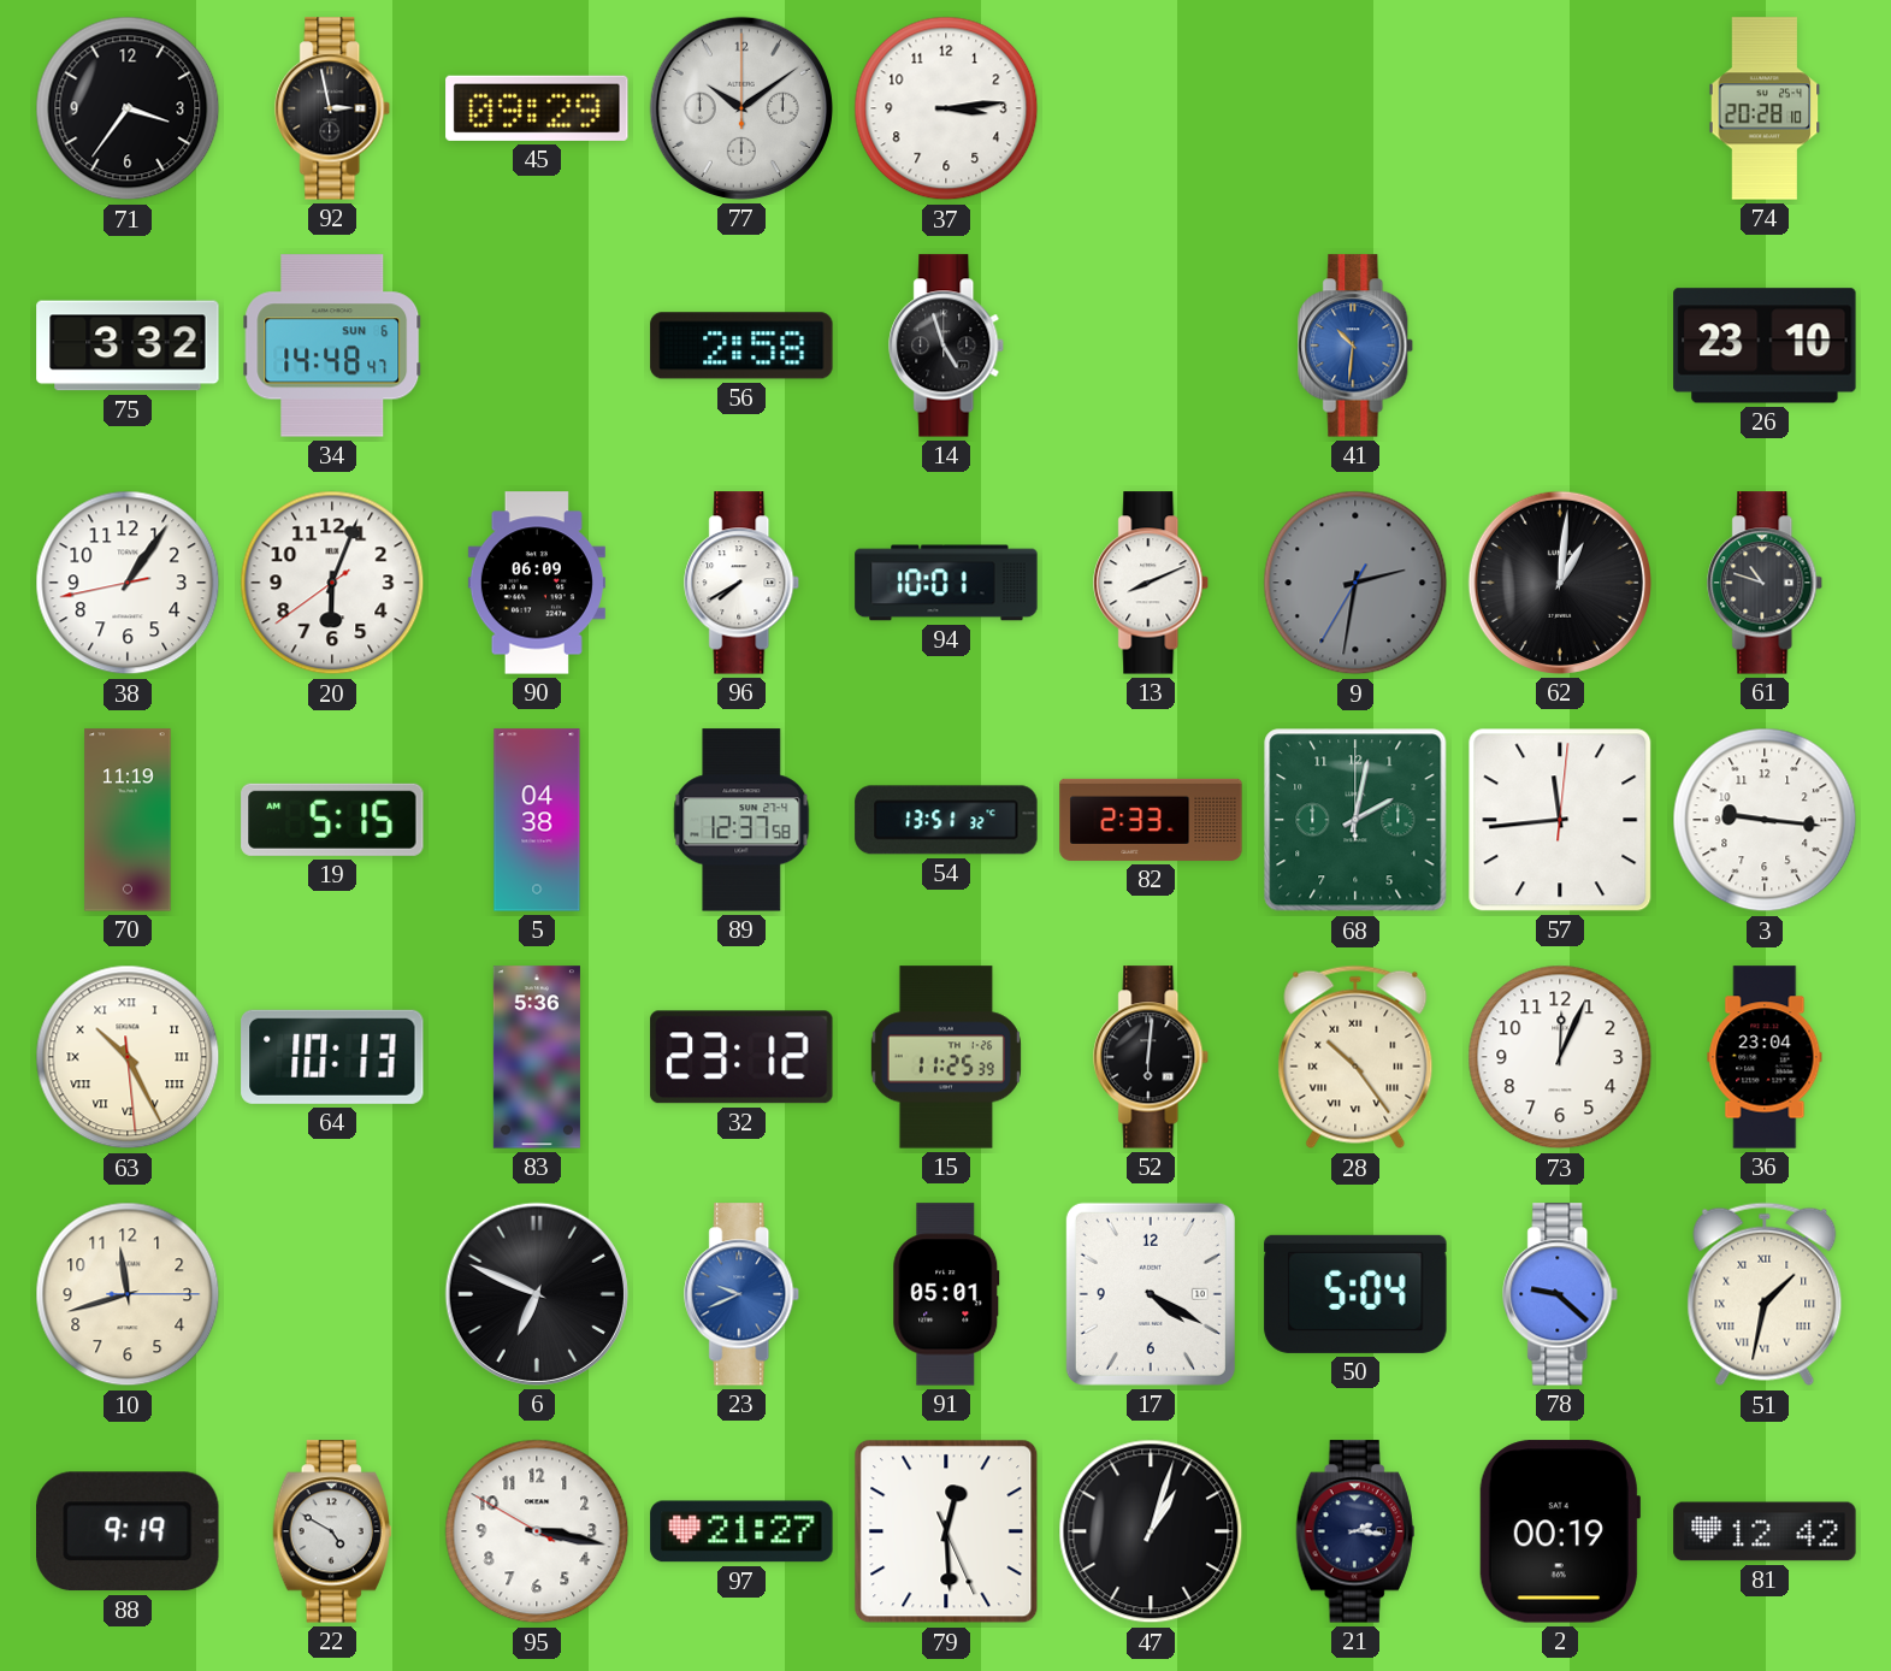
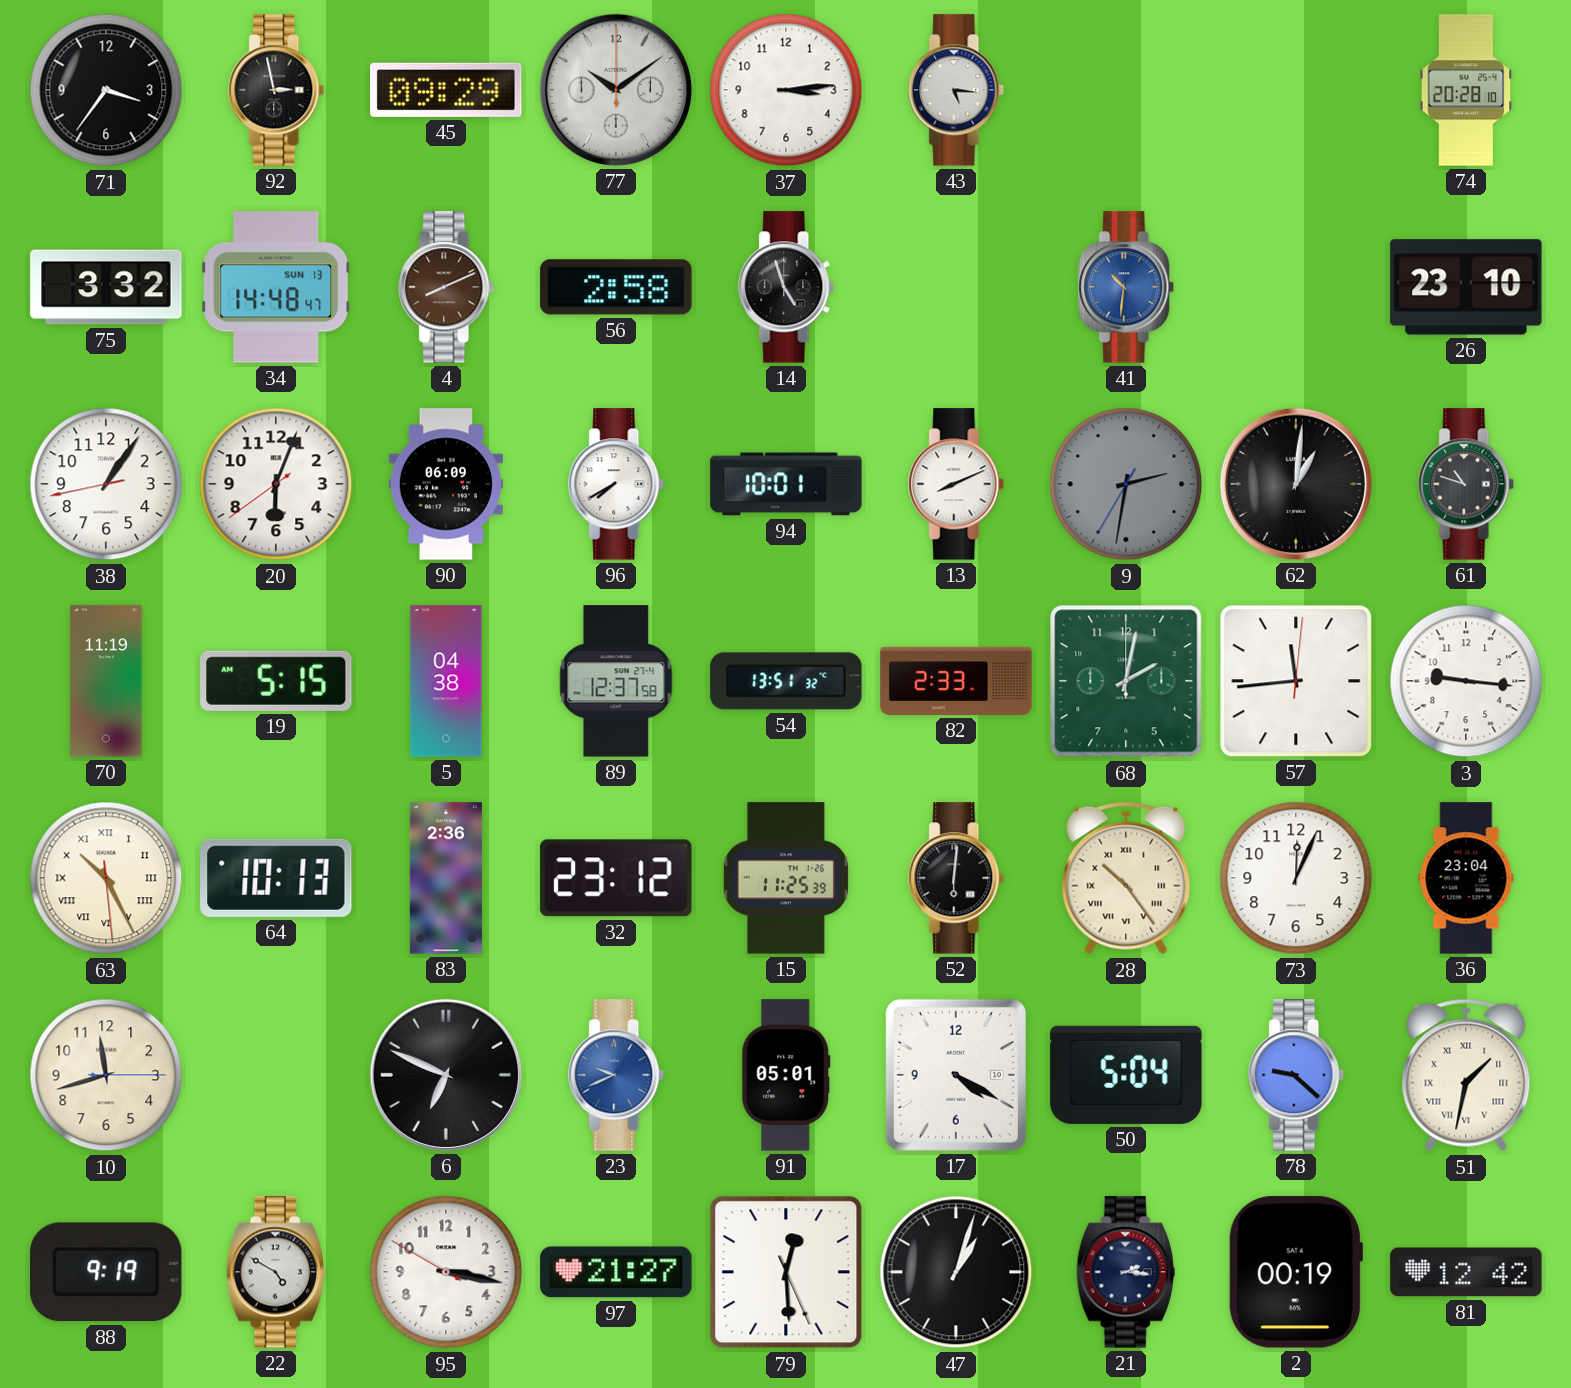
43: none -> 5:16 (957, 90)
34 date: SUN 6 -> SUN 13 (276, 287)
4: none -> 8:11 (447, 287)
83: 5:36 -> 2:36 (446, 878)
